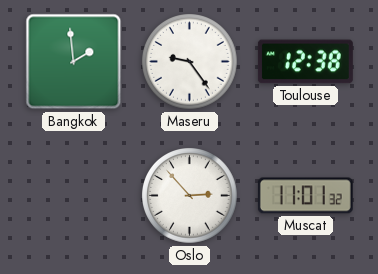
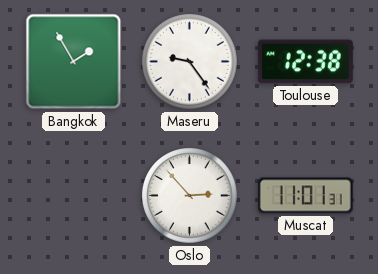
Bangkok: 1:59 -> 1:55 (74, 62)
Muscat: 11:01:32 -> 11:01:31 (305, 196)
